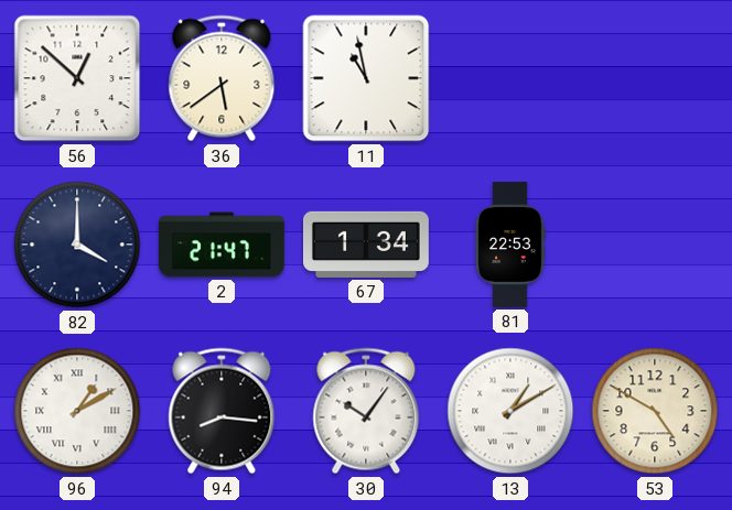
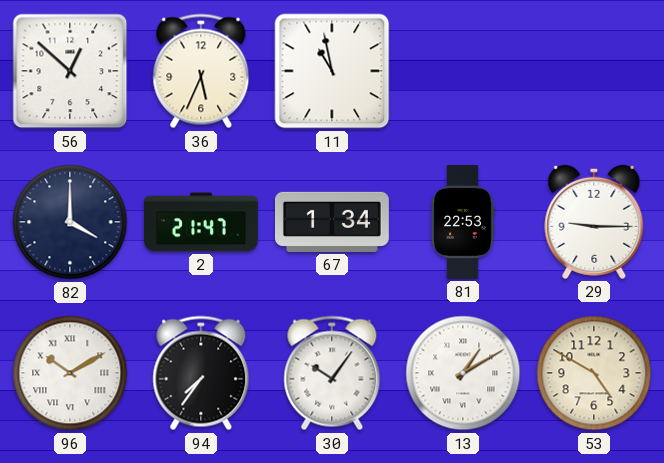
36: 5:39 -> 5:34 (201, 71)
29: none -> 9:15 (594, 222)
96: 1:10 -> 10:10 (70, 373)
94: 8:16 -> 7:36 (201, 373)
